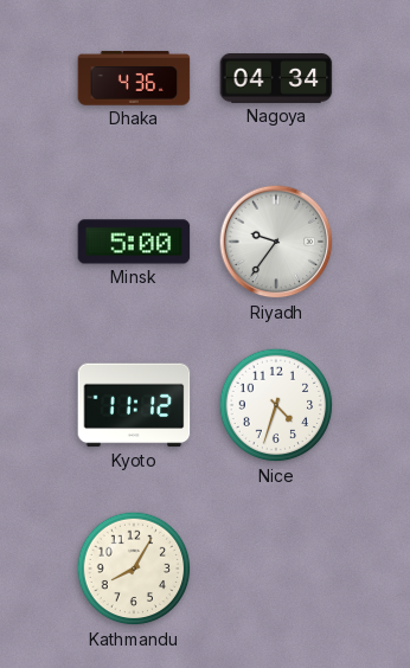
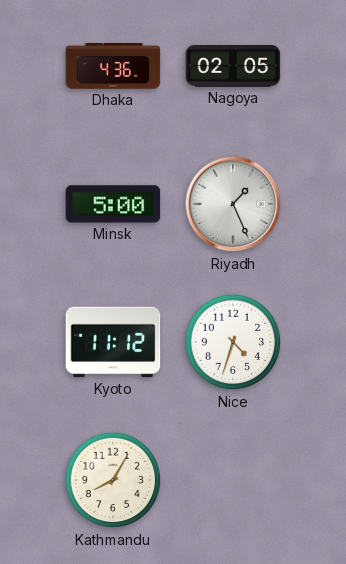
Nagoya: 04:34 -> 02:05 (233, 67)
Riyadh: 9:36 -> 1:26 (233, 204)
